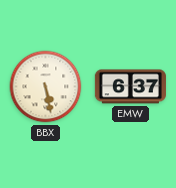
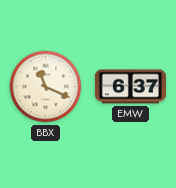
BBX: 5:28 -> 11:19 (46, 87)
